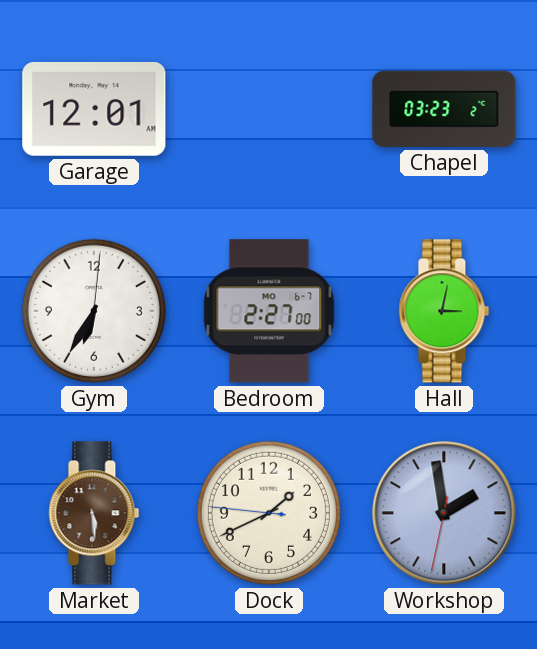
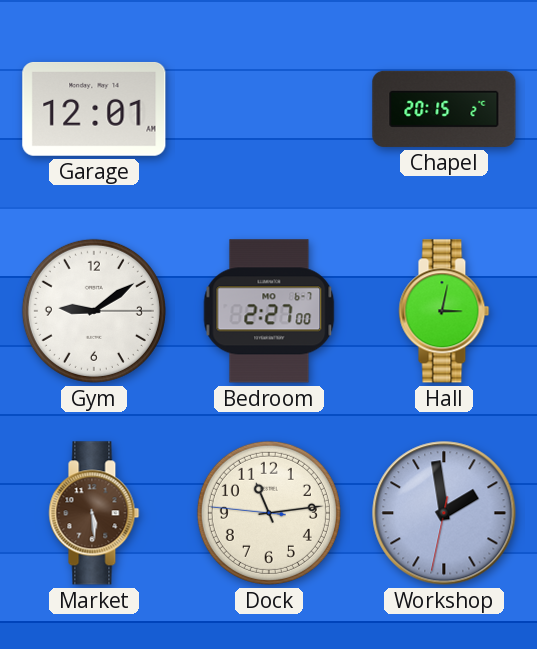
Chapel: 03:23 -> 20:15 (444, 109)
Gym: 6:35 -> 9:09 (94, 311)
Dock: 1:40 -> 11:13 (269, 513)
